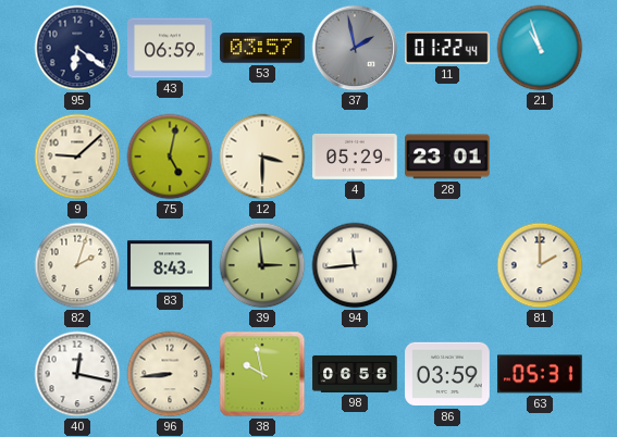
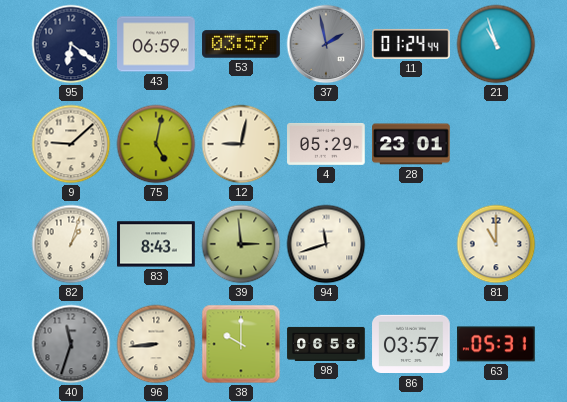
11: 01:22 -> 01:24 (412, 44)
12: 3:30 -> 9:02 (241, 144)
82: 2:03 -> 1:03 (71, 244)
94: 11:44 -> 11:42 (326, 244)
81: 2:00 -> 11:00 (496, 244)
40: 12:17 -> 11:33 (71, 344)
40 dial: white -> grey (71, 344)
38: 9:58 -> 10:00 (241, 344)
86: 03:59 -> 03:57 (411, 344)
